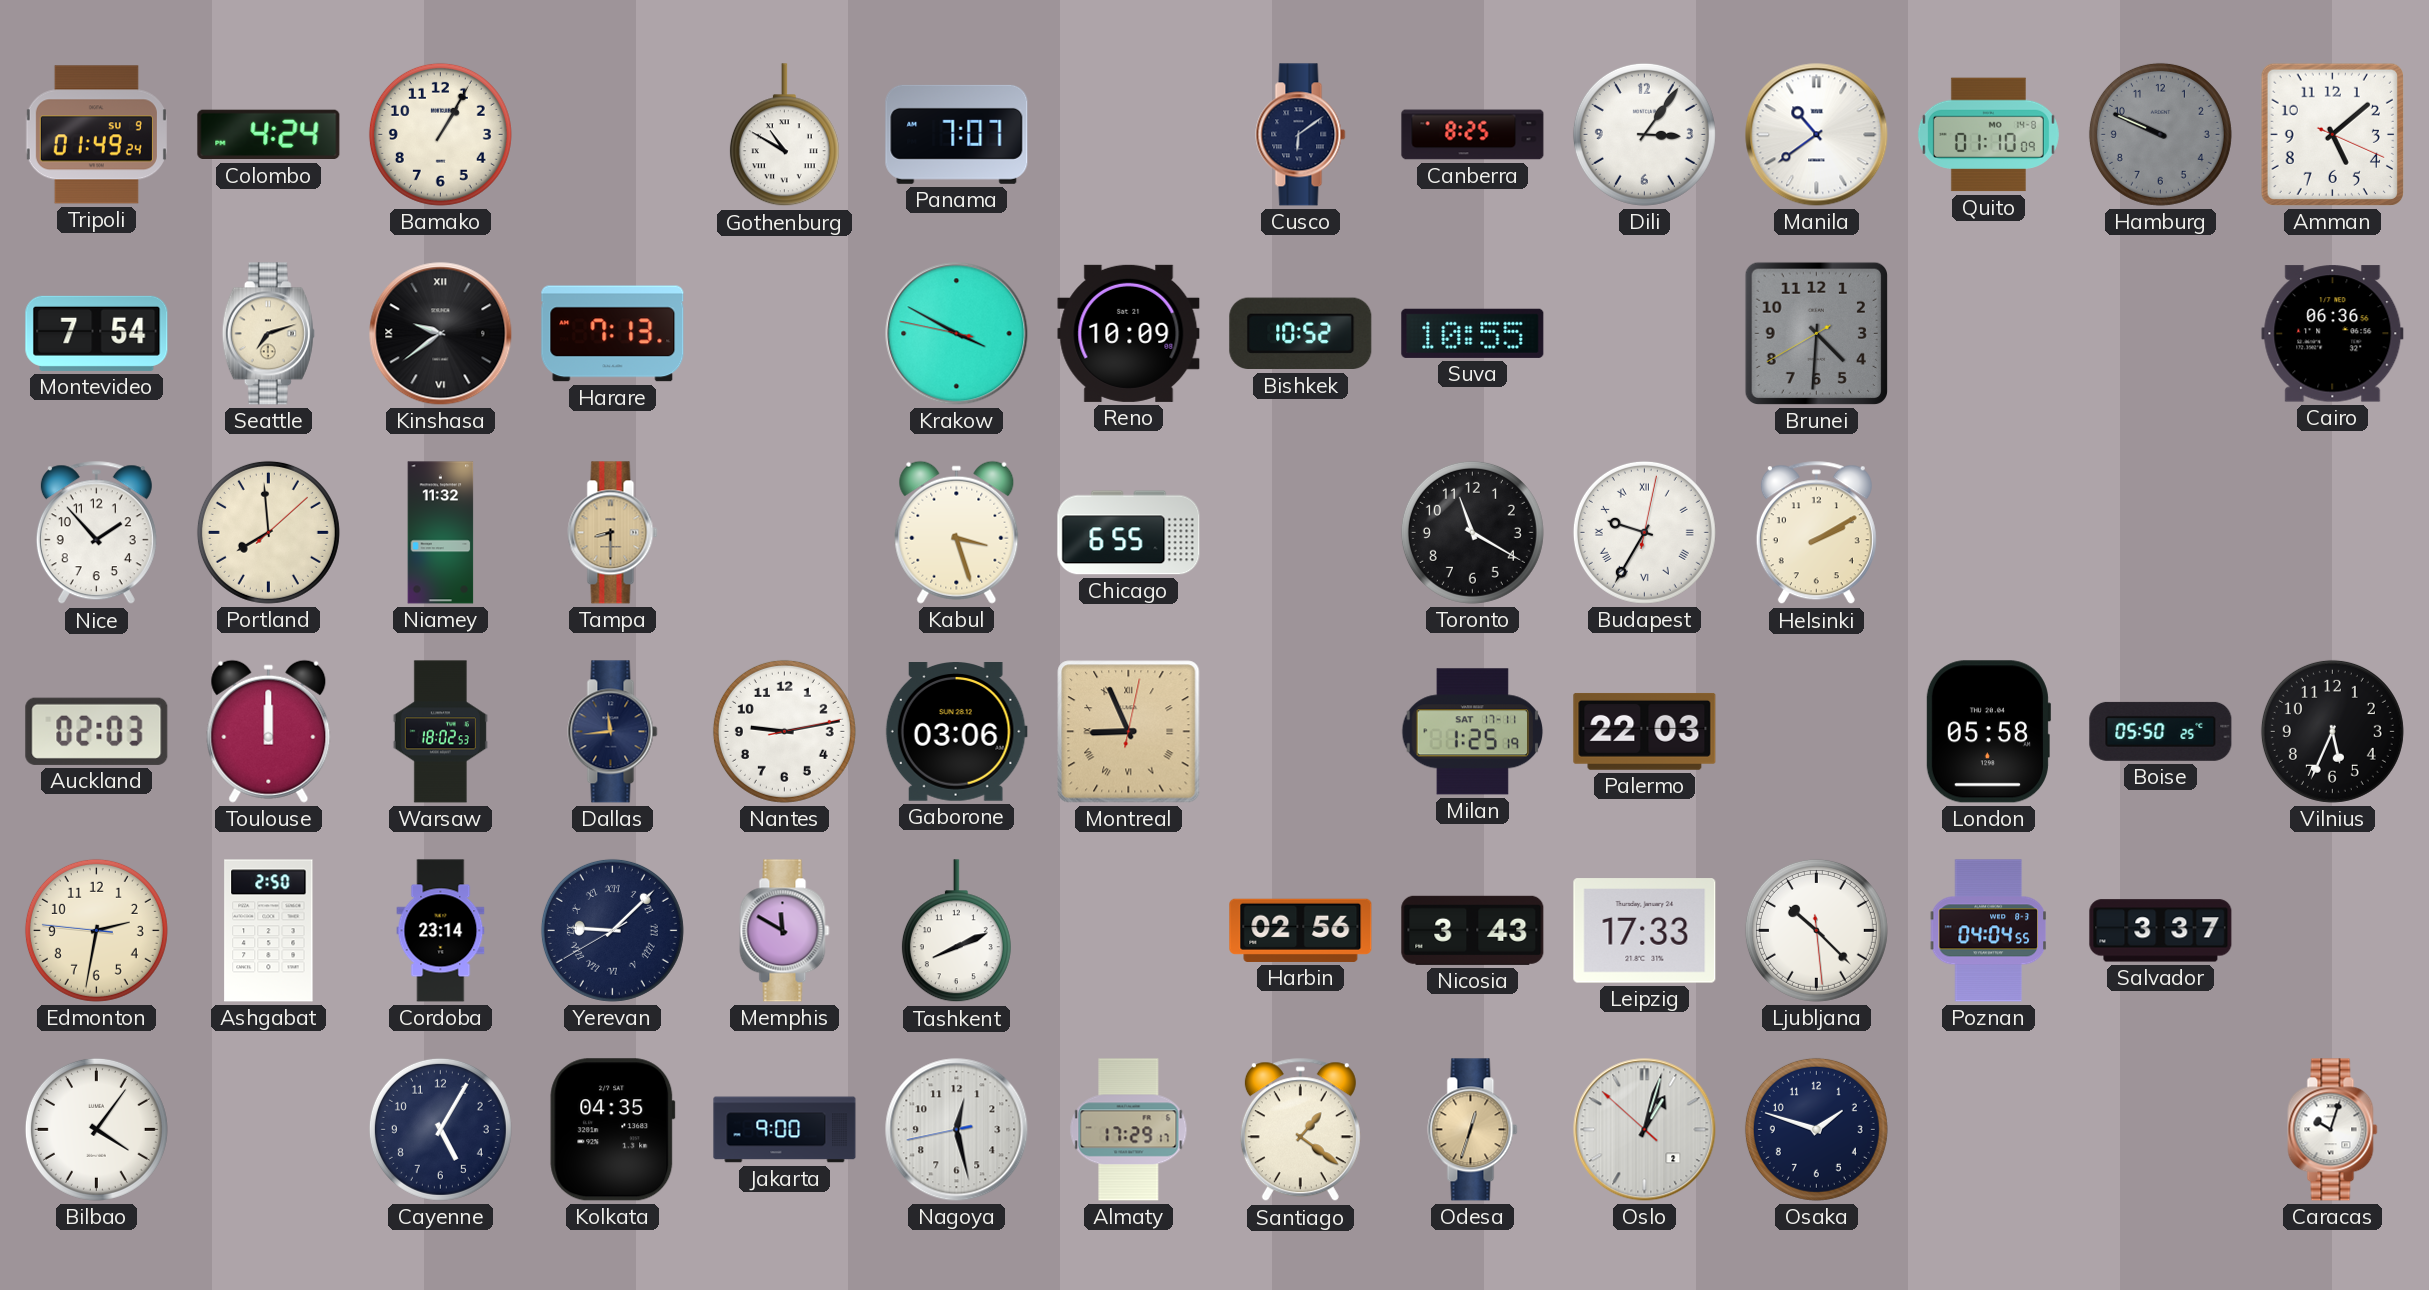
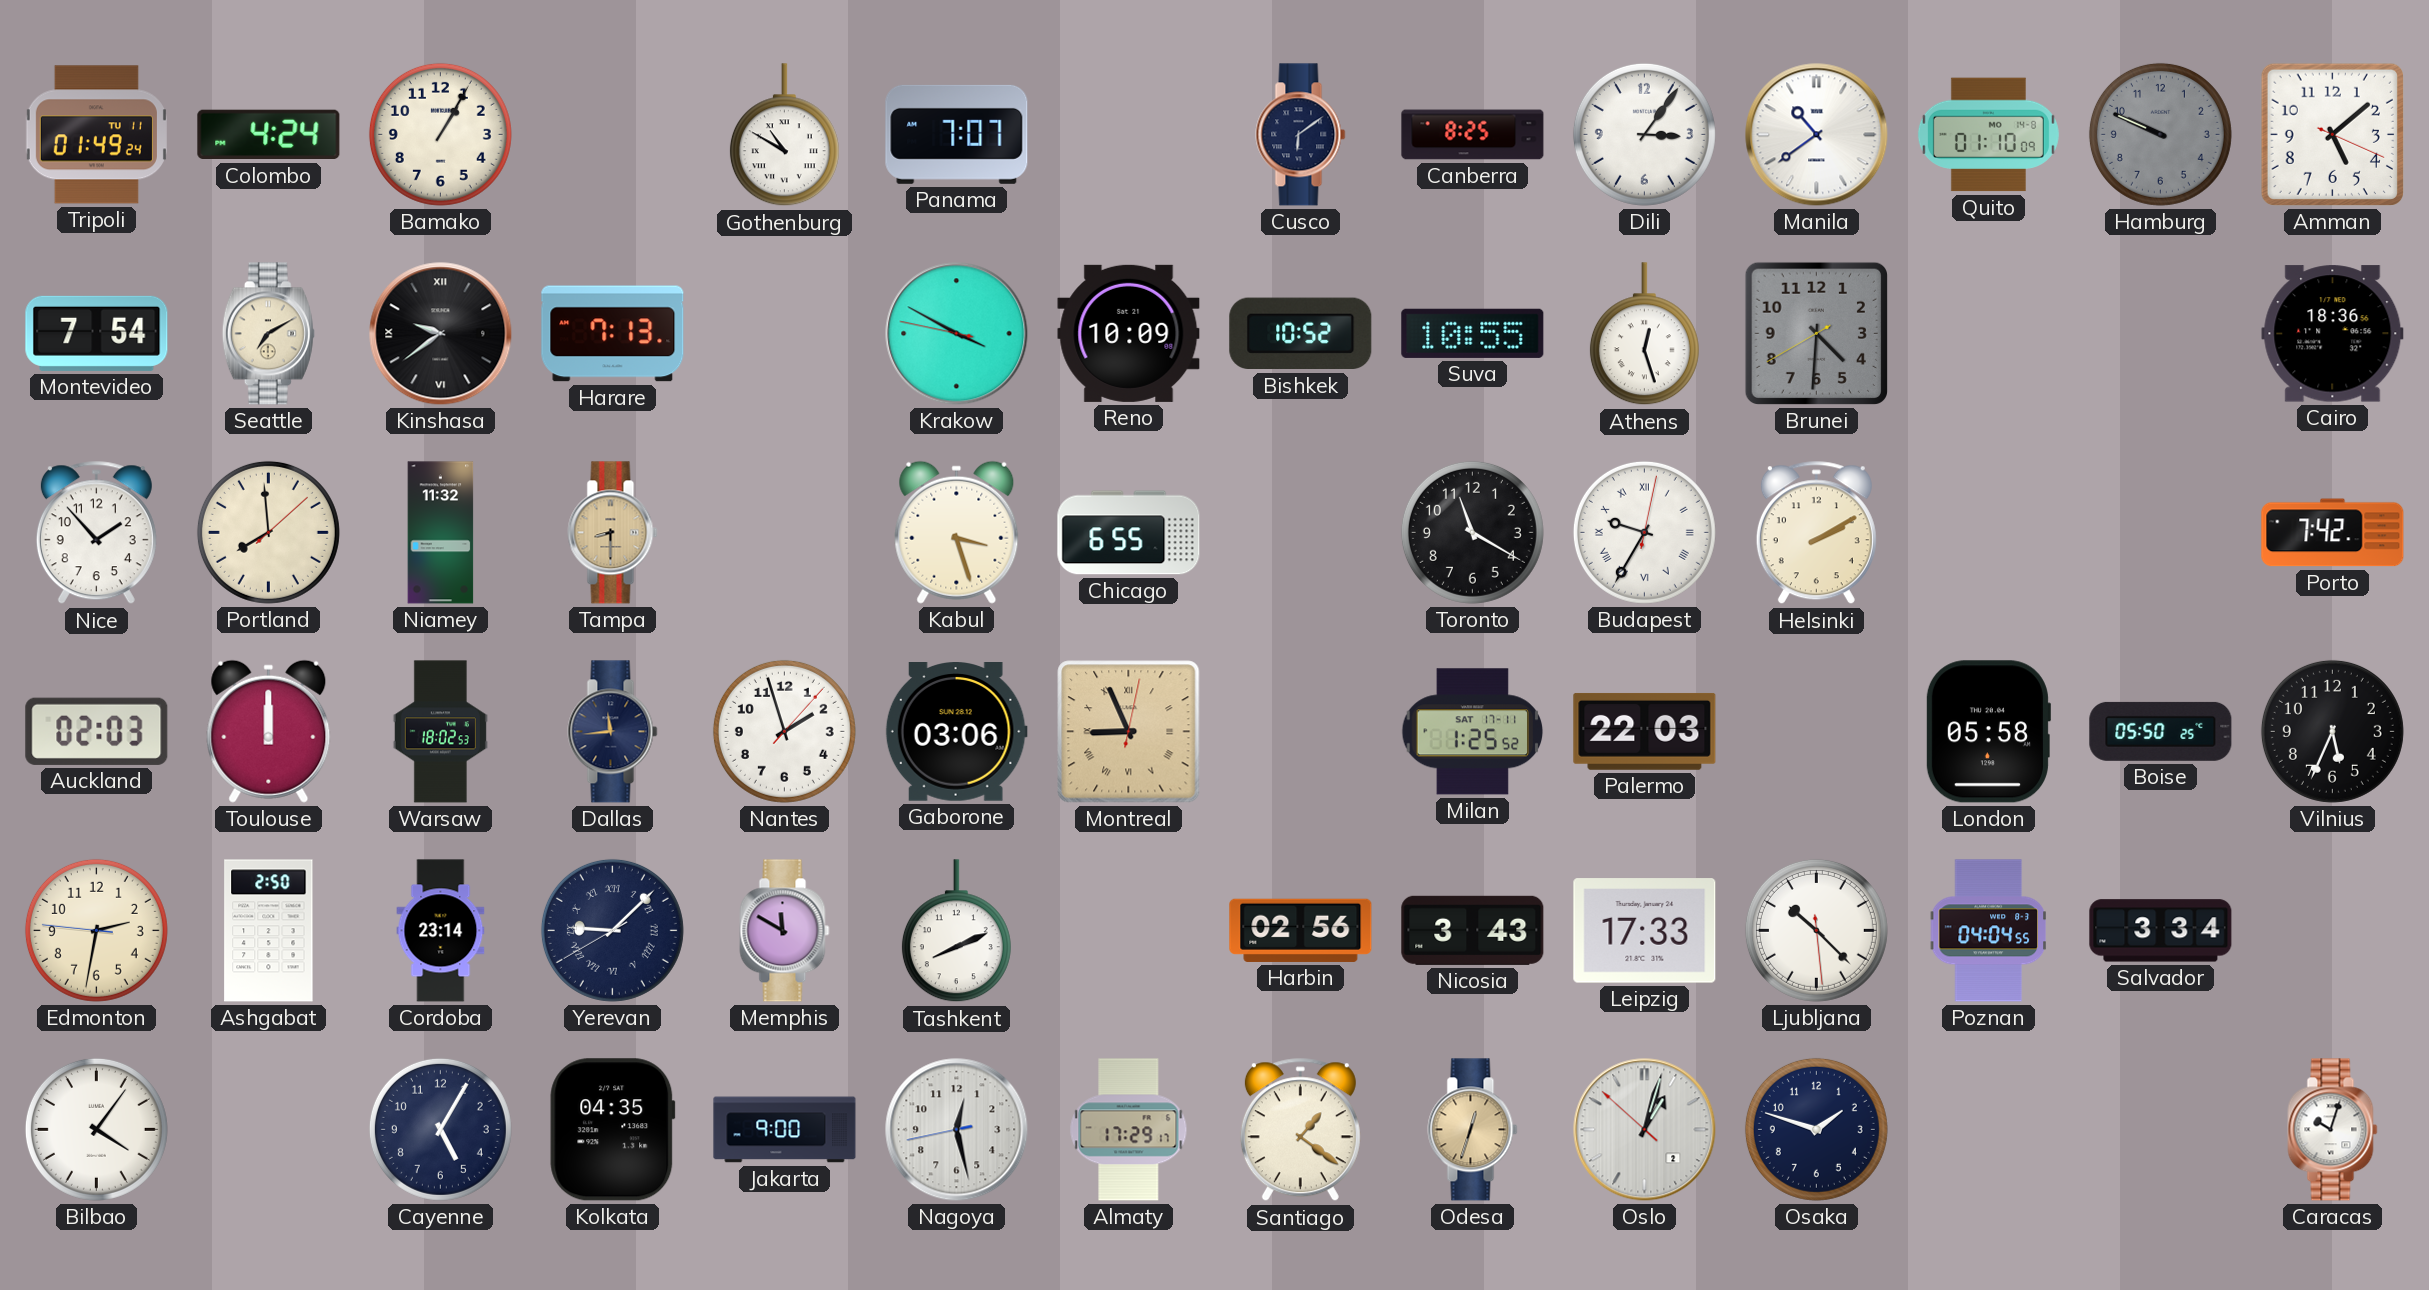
Tripoli date: SU 9 -> TU 11 (96, 135)
Seattle: 7:12 -> 7:10 (268, 334)
Athens: none -> 12:27 (1644, 334)
Cairo: 06:36 -> 18:36 (2333, 334)
Porto: none -> 7:42 (2333, 533)
Nantes: 9:13 -> 1:57 (784, 731)
Milan: 1:25:19 -> 1:25:52 (1473, 732)
Salvador: 3:37 -> 3:34 (2161, 931)
